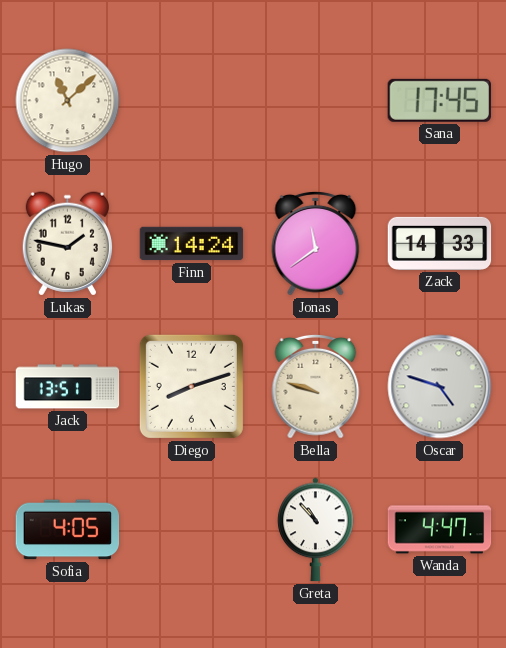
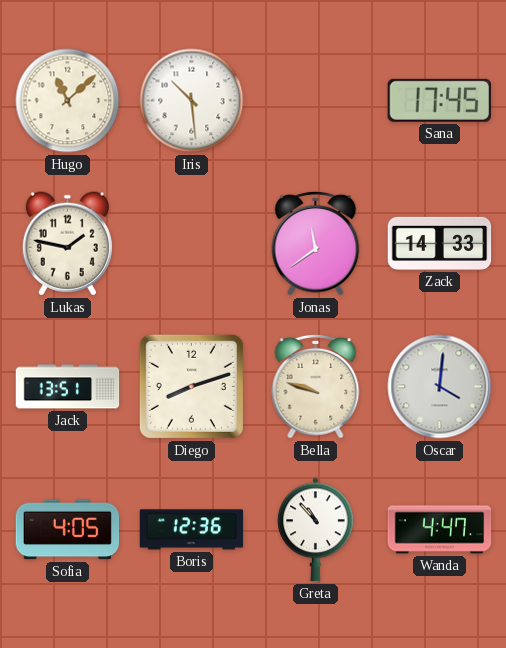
Iris: none -> 10:29 (192, 101)
Finn: 14:24 -> none (192, 244)
Oscar: 4:48 -> 4:01 (440, 387)
Boris: none -> 12:36 (192, 530)
